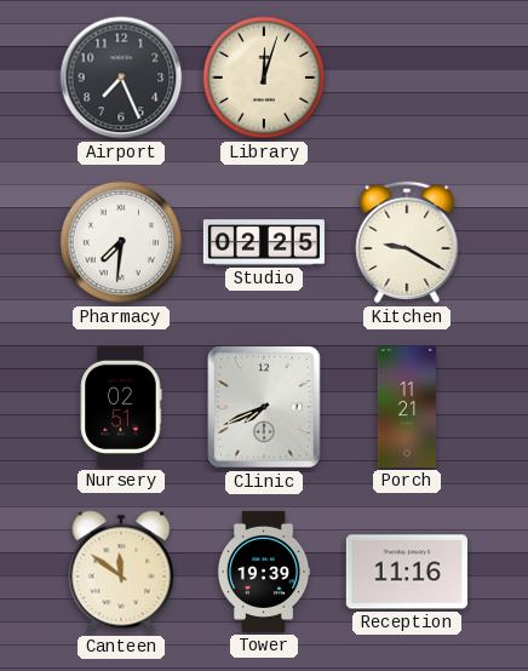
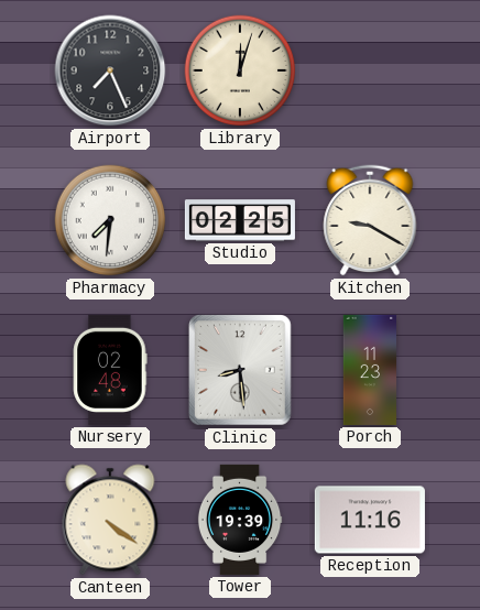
Nursery: 02:51 -> 02:48 (110, 370)
Clinic: 7:41 -> 8:29 (240, 370)
Porch: 11:21 -> 11:23 (370, 370)
Canteen: 11:51 -> 4:21 (110, 520)
